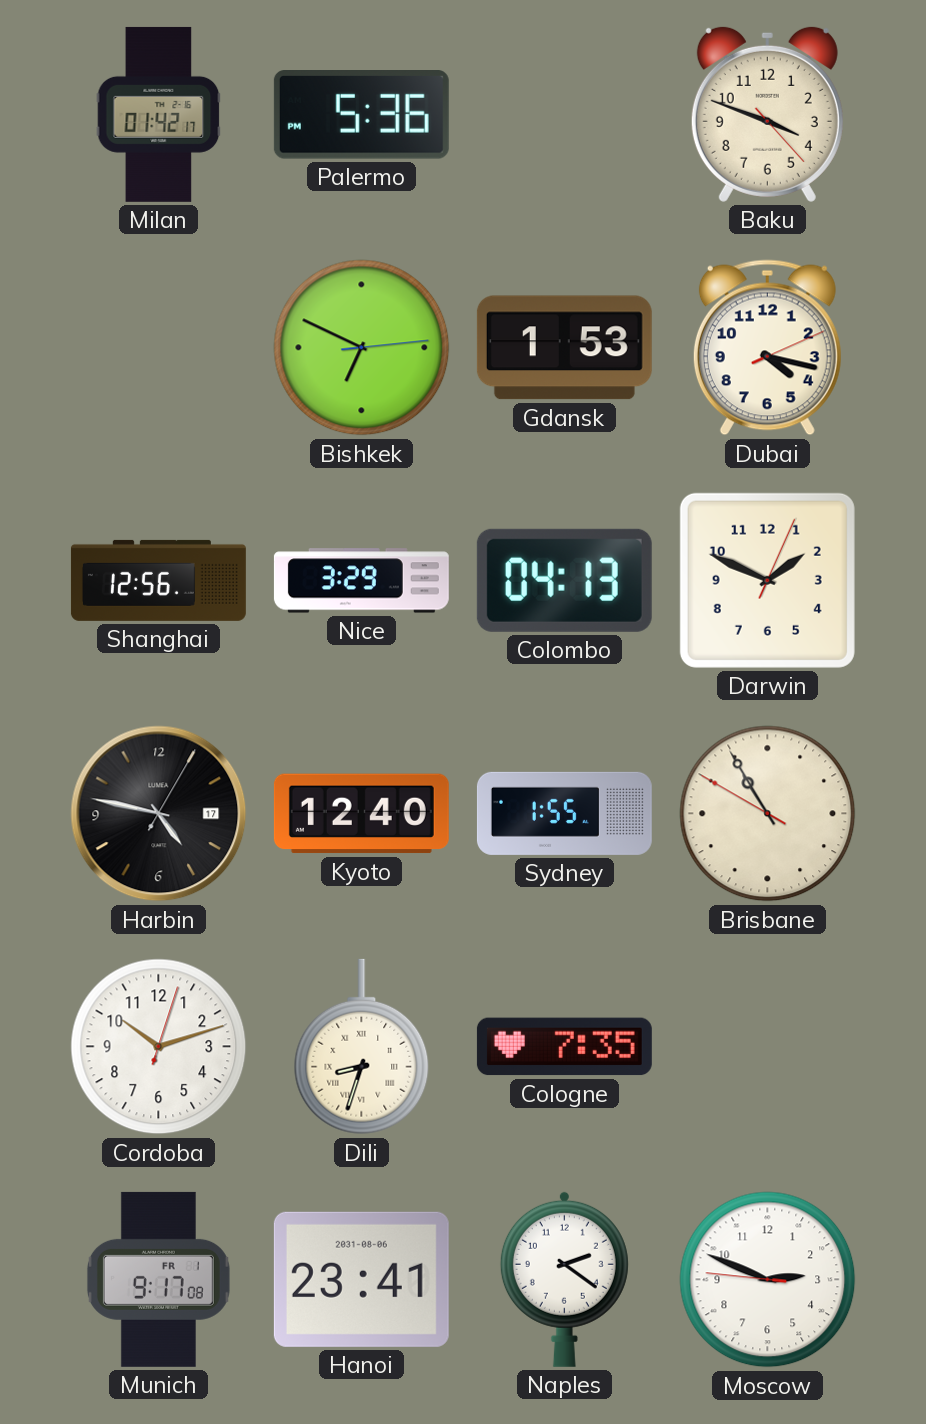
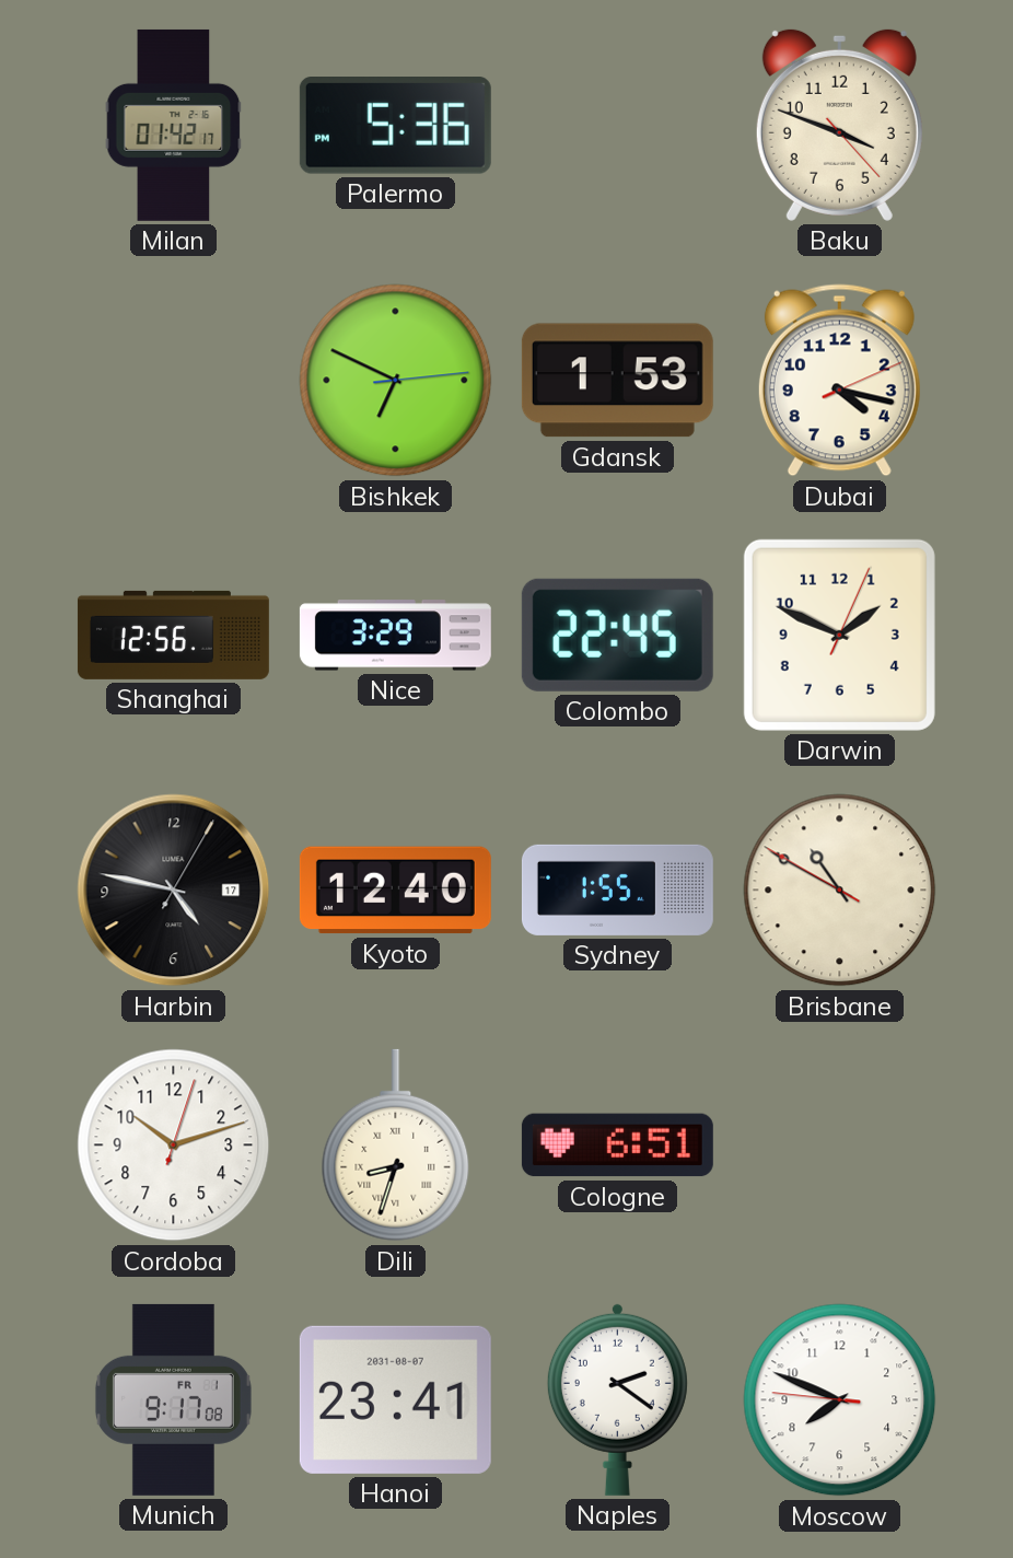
Colombo: 04:13 -> 22:45 (617, 635)
Brisbane: 10:54 -> 10:49 (840, 891)
Cologne: 7:35 -> 6:51 (617, 1146)
Hanoi date: 2031-08-06 -> 2031-08-07 (395, 1399)
Moscow: 2:48 -> 7:48 (840, 1400)
